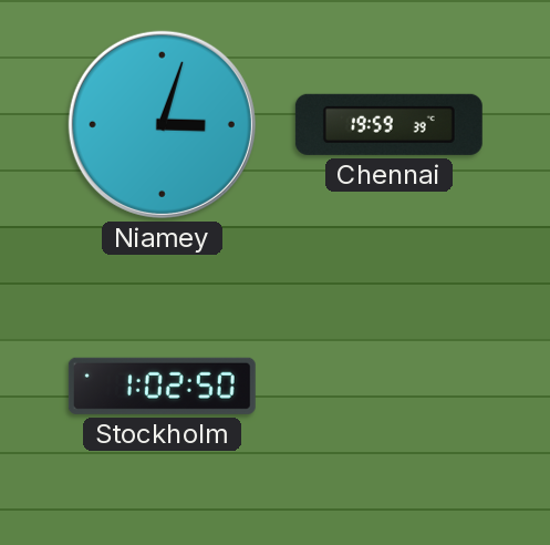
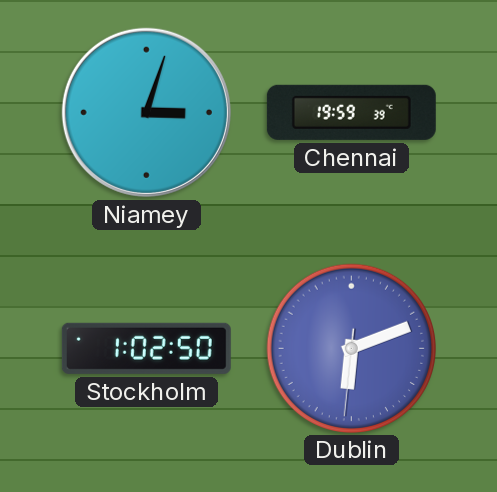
Dublin: none -> 6:11 (351, 348)
